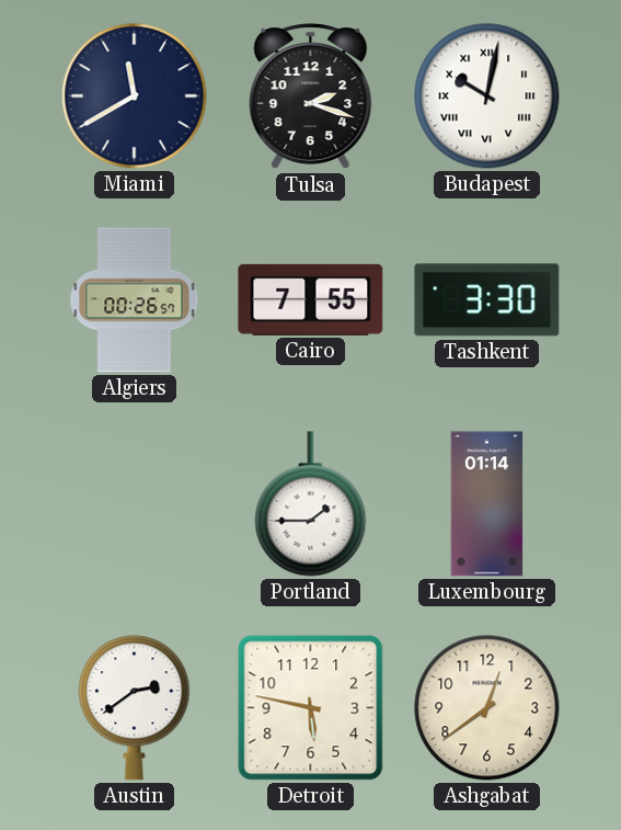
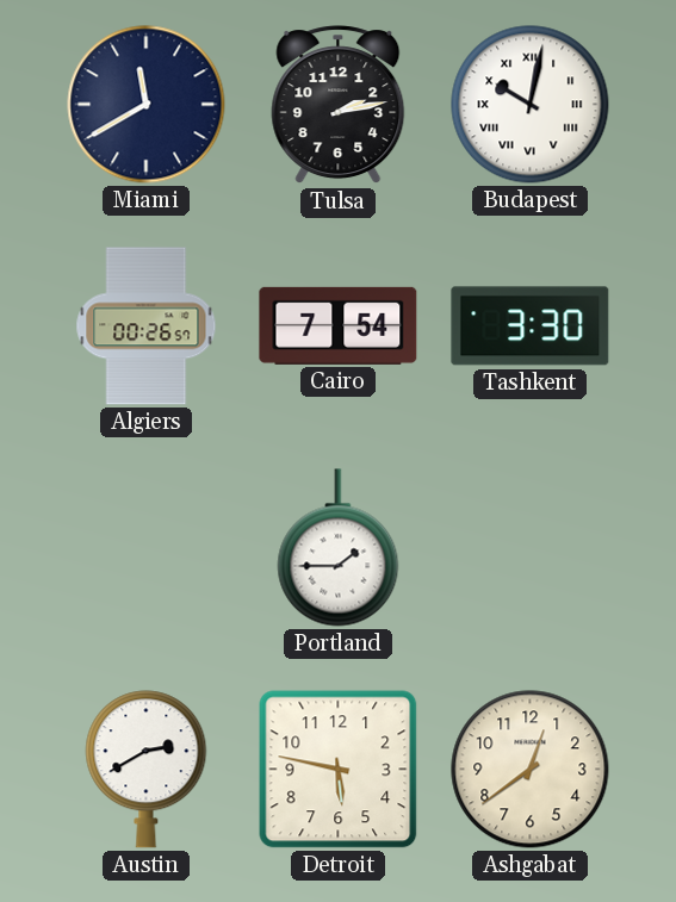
Tulsa: 2:18 -> 2:13 (339, 105)
Cairo: 7:55 -> 7:54 (339, 325)
Luxembourg: 01:14 -> none (487, 504)
Austin: 2:39 -> 2:40 (147, 770)
